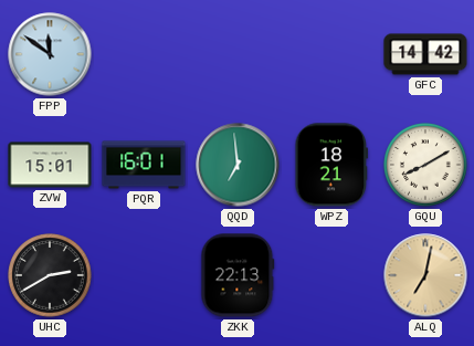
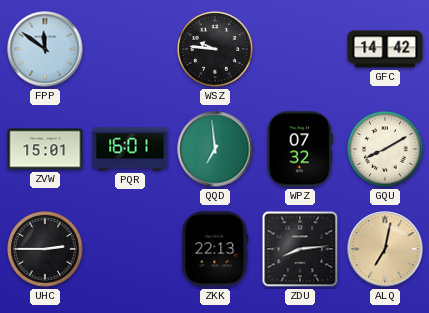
WSZ: none -> 9:46 (215, 49)
WPZ: 18:21 -> 07:32 (300, 149)
UHC: 2:40 -> 2:45 (45, 249)
ZDU: none -> 8:14 (300, 249)
